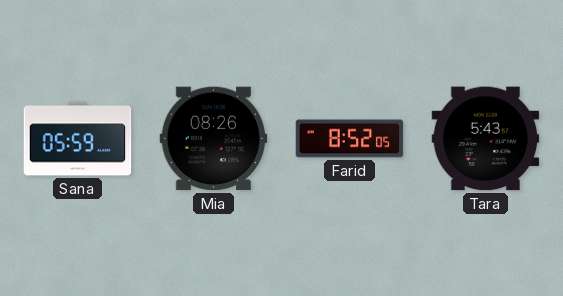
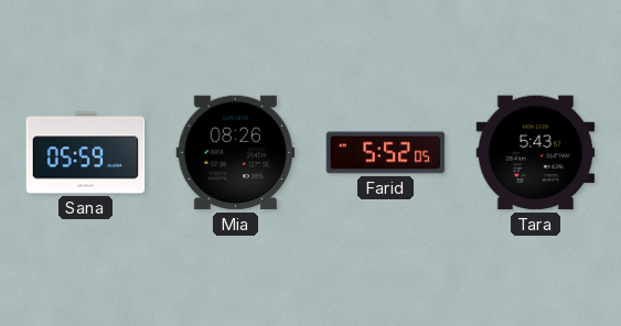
Farid: 8:52 -> 5:52 (386, 153)
